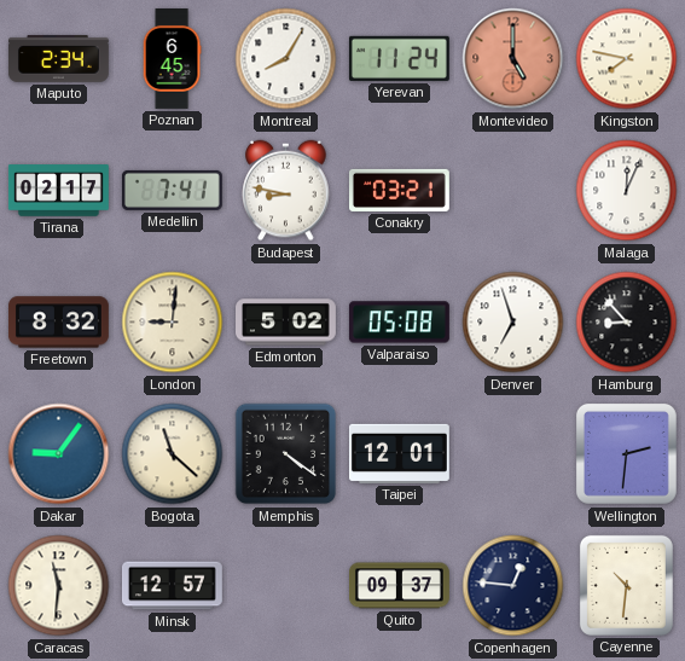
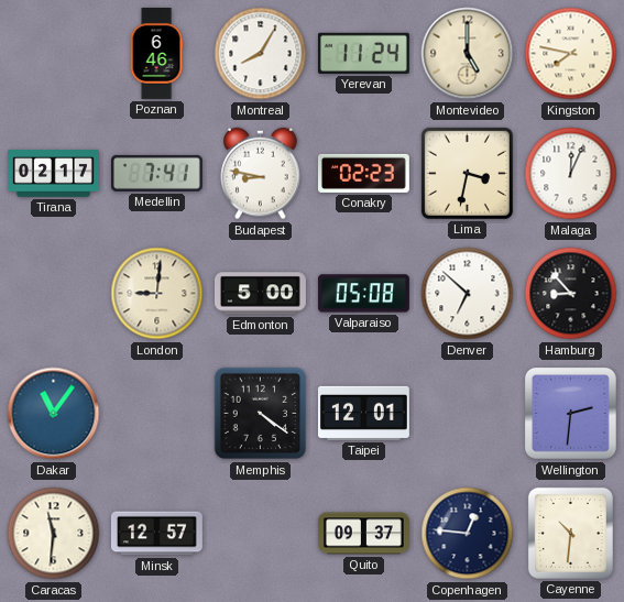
Maputo: 2:34 -> none (58, 58)
Poznan: 6:45 -> 6:46 (156, 54)
Montevideo dial: salmon -> cream (468, 54)
Conakry: 03:21 -> 02:23 (363, 173)
Lima: none -> 3:32 (467, 173)
Freetown: 8:32 -> none (58, 323)
Edmonton: 5:02 -> 5:00 (261, 294)
Denver: 6:57 -> 6:52 (468, 294)
Dakar: 9:06 -> 11:06 (54, 414)
Bogota: 11:22 -> none (173, 454)
